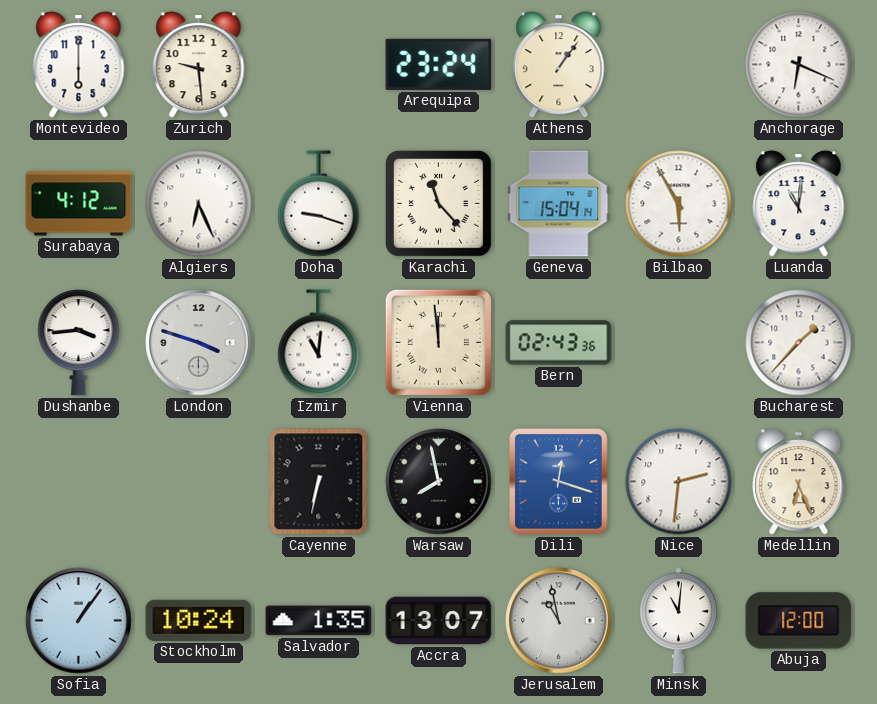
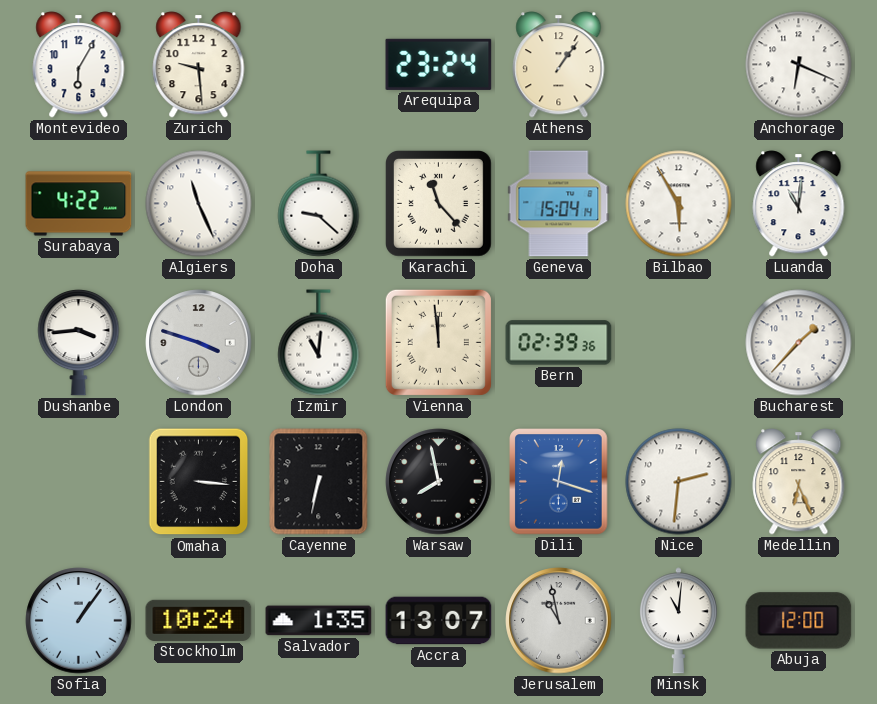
Montevideo: 6:00 -> 6:05 (79, 65)
Surabaya: 4:12 -> 4:22 (79, 204)
Algiers: 6:26 -> 11:26 (199, 204)
Doha: 9:18 -> 9:22 (319, 204)
Bern: 02:43 -> 02:39 (559, 343)
Omaha: none -> 3:16 (199, 482)
